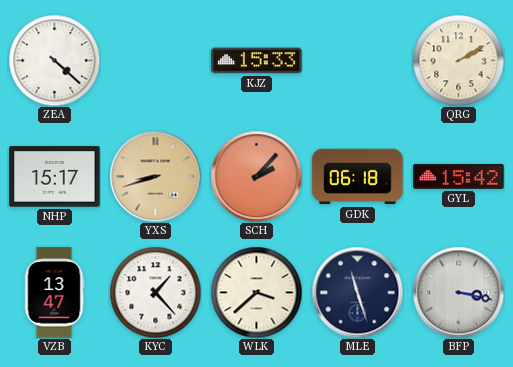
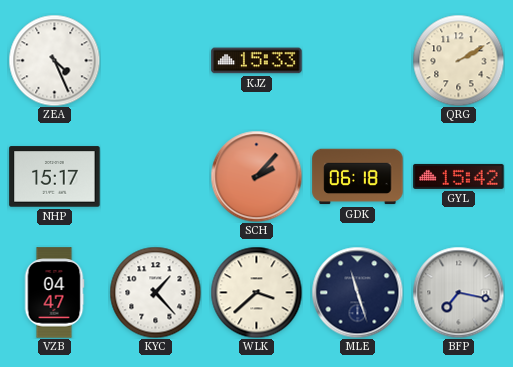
ZEA: 4:22 -> 4:26 (54, 60)
YXS: 8:42 -> none (155, 176)
VZB: 13:47 -> 04:47 (54, 293)
BFP: 3:17 -> 7:17 (458, 292)
